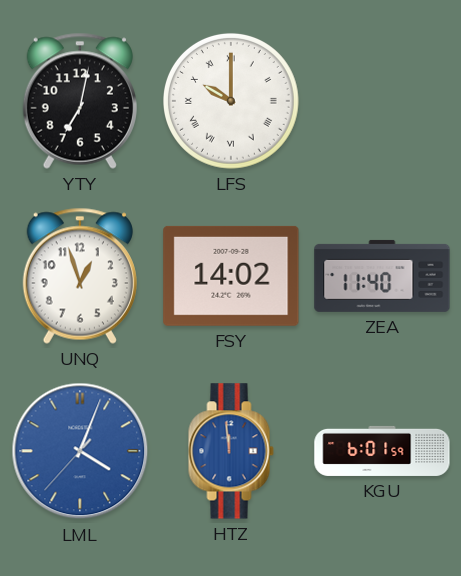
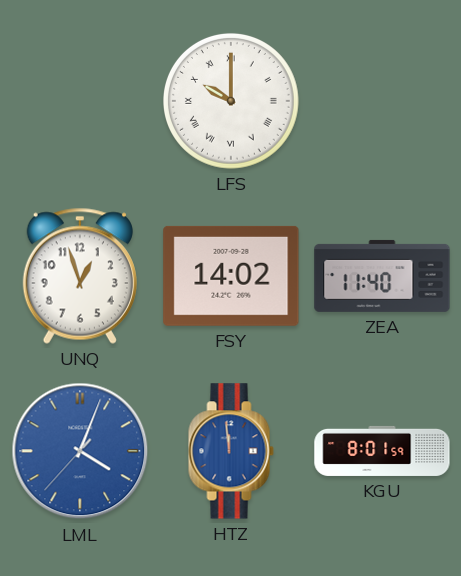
YTY: 7:02 -> none (80, 101)
KGU: 6:01 -> 8:01 (382, 451)
